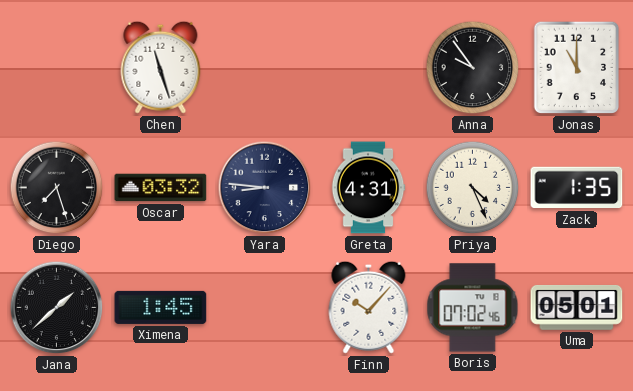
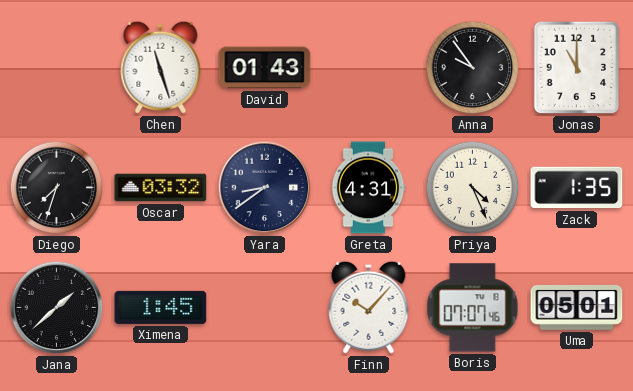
David: none -> 01:43 (265, 68)
Diego: 7:27 -> 7:33 (57, 188)
Yara: 8:46 -> 8:39 (265, 188)
Boris: 07:02 -> 07:07 (473, 308)
